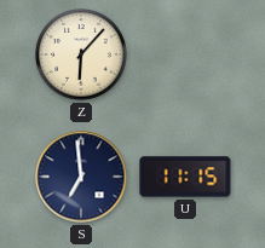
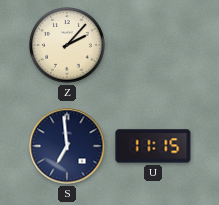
Z: 6:07 -> 2:07 (67, 45)
